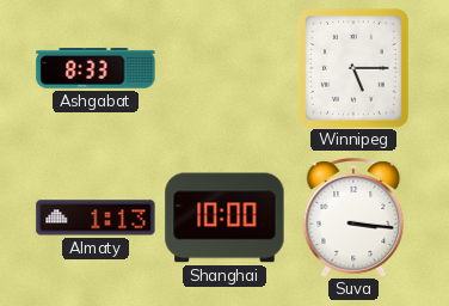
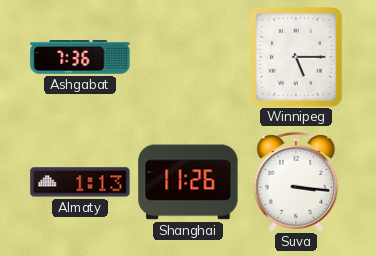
Ashgabat: 8:33 -> 7:36 (80, 57)
Shanghai: 10:00 -> 11:26 (188, 182)
